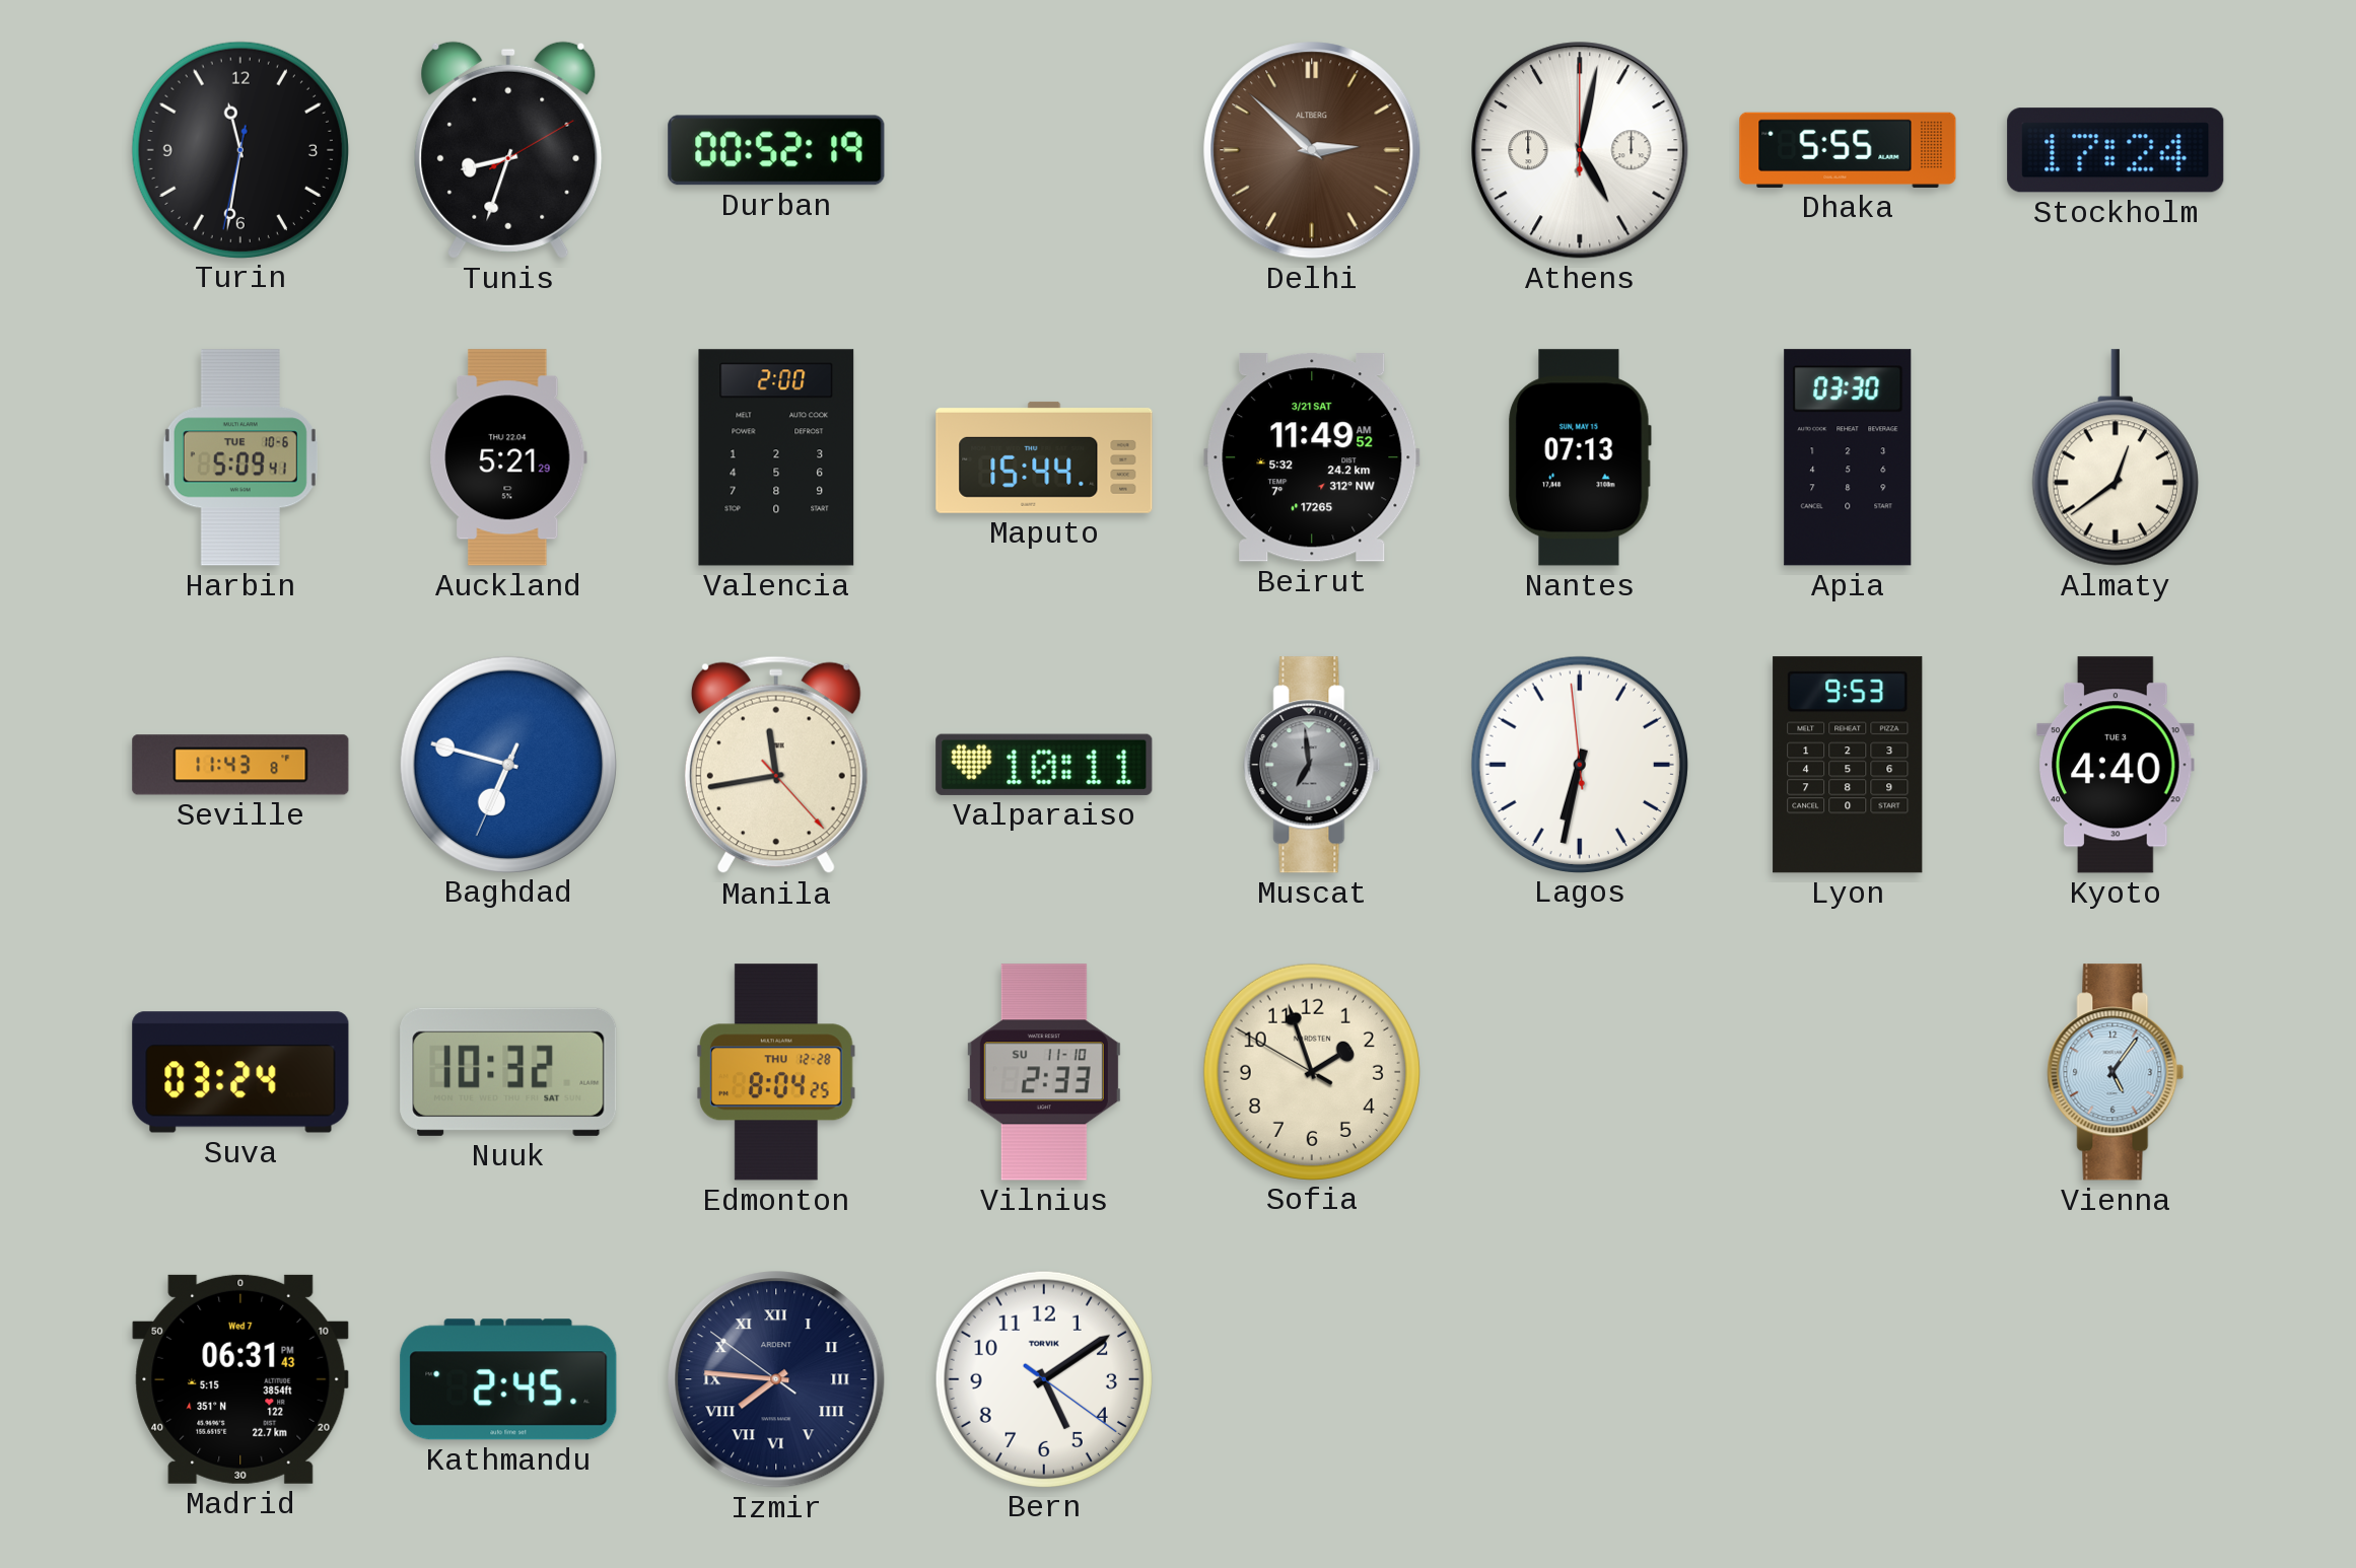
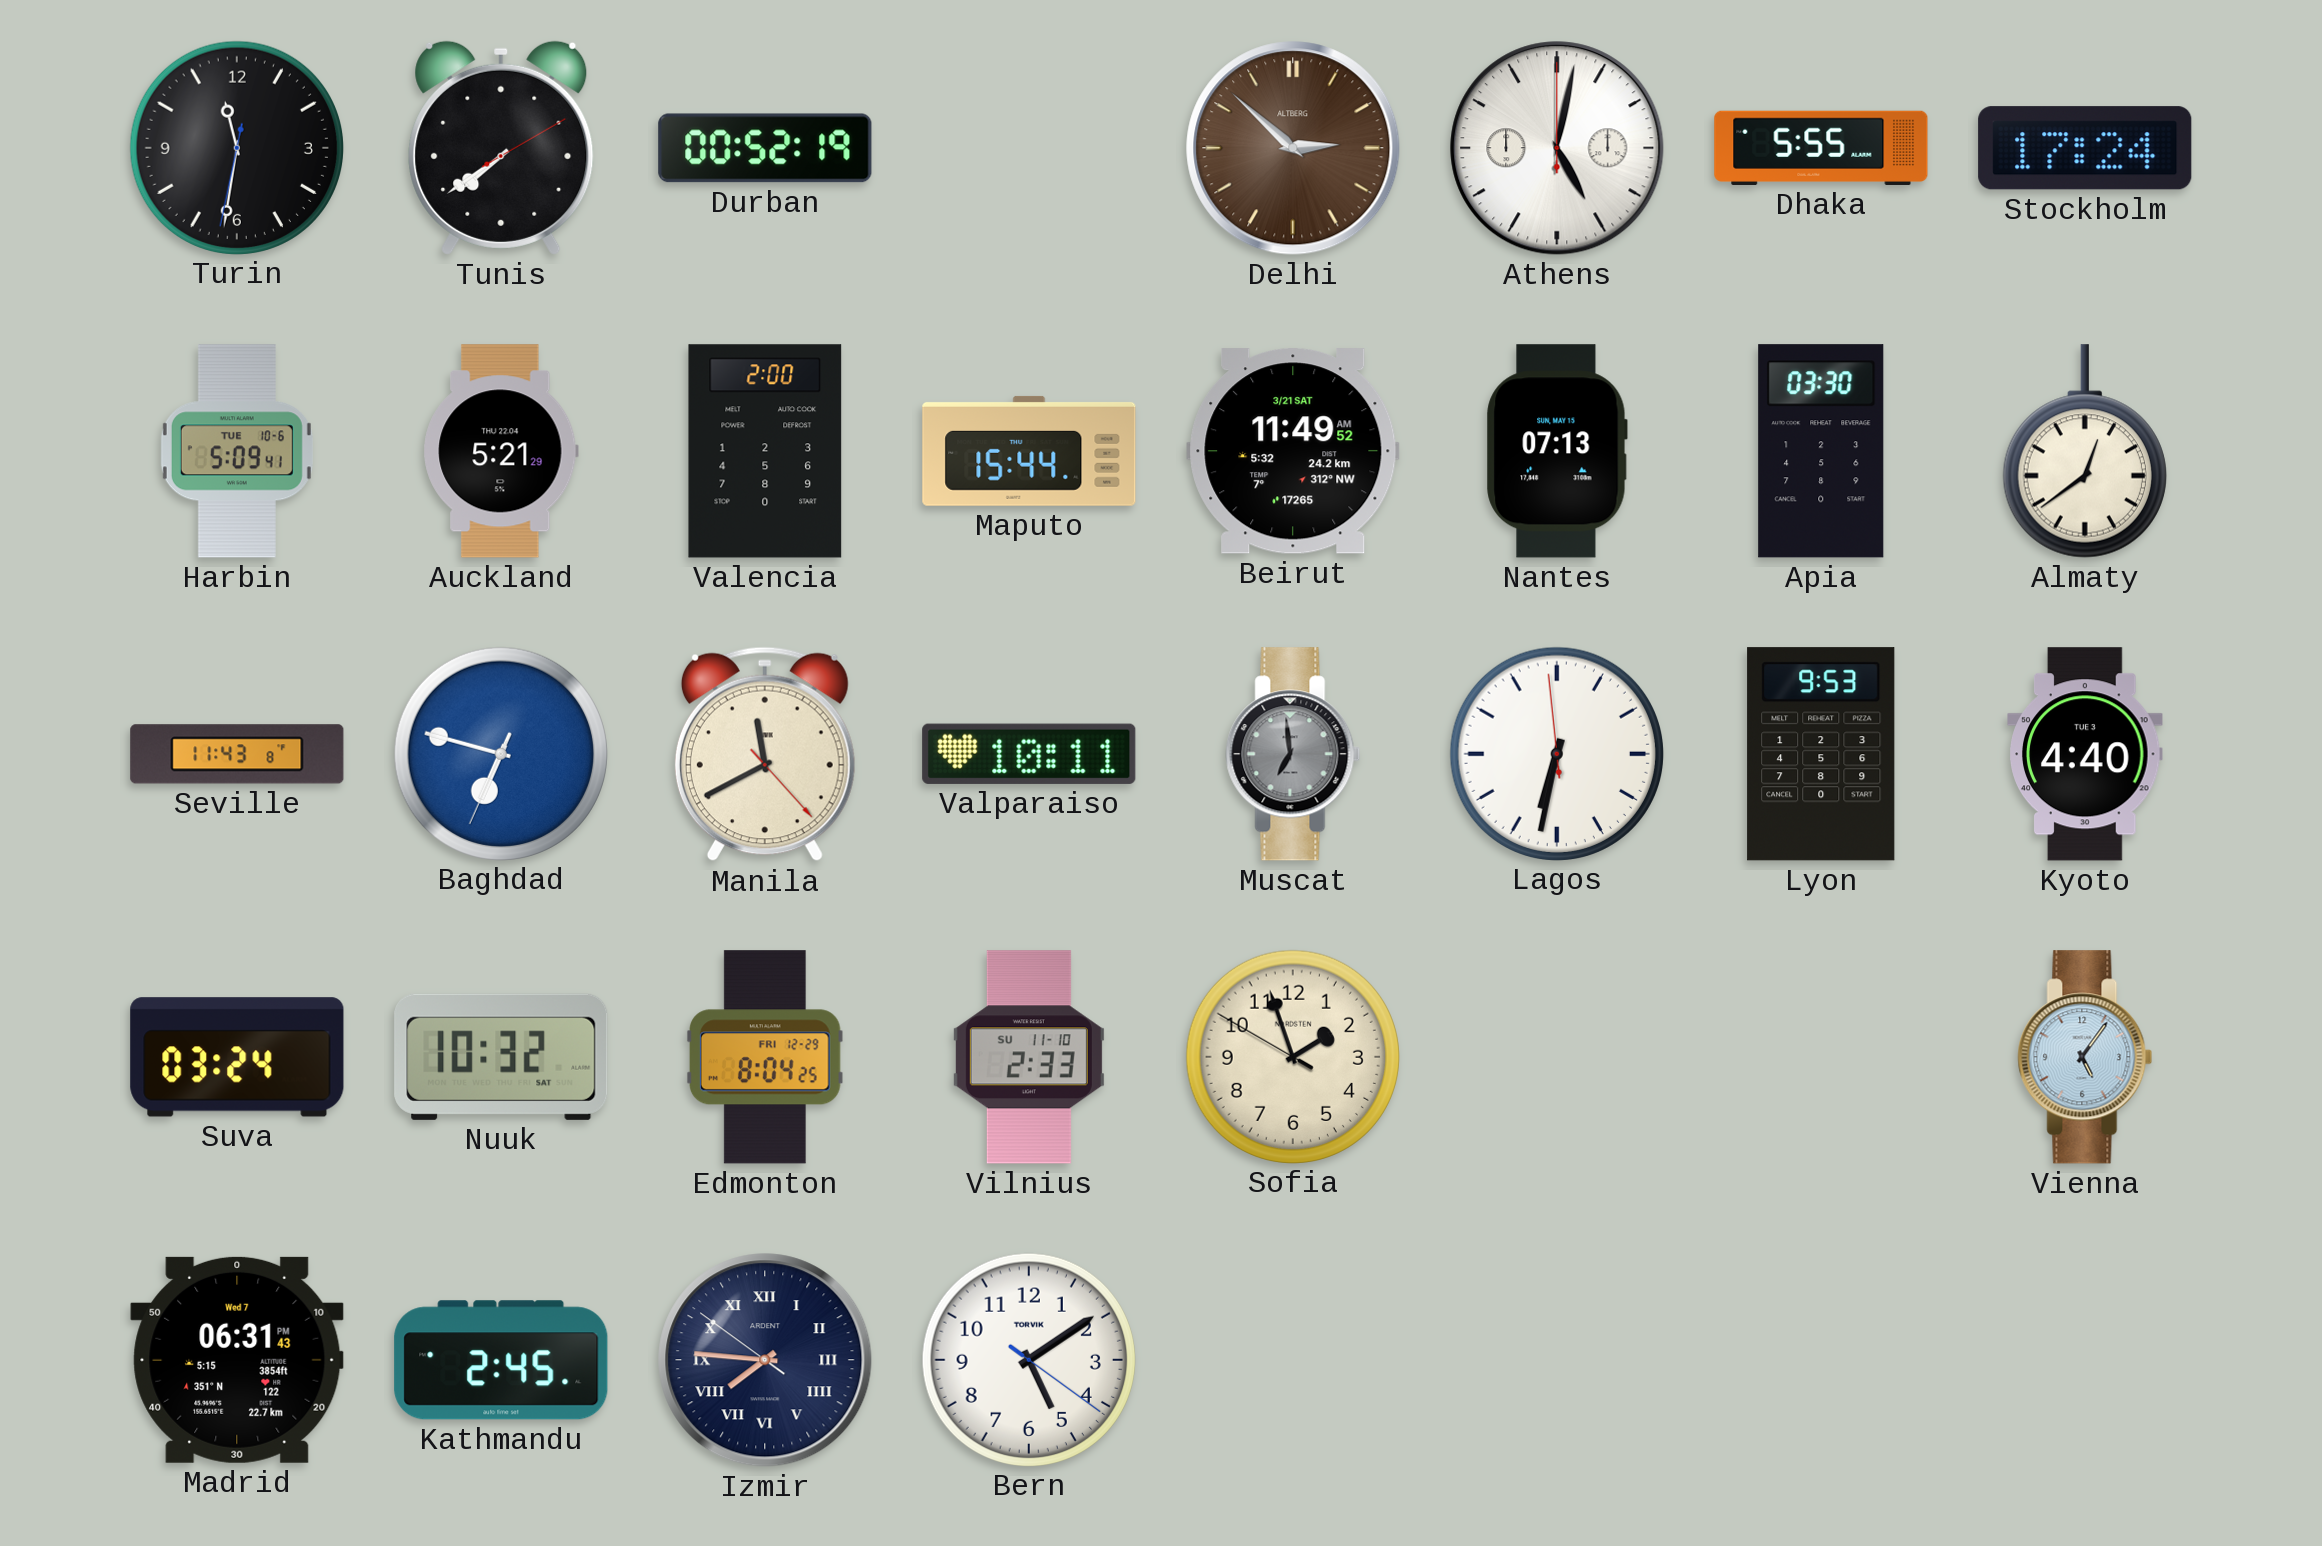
Tunis: 8:33 -> 7:39 (501, 148)
Manila: 11:43 -> 11:40 (765, 754)
Edmonton date: THU 12-28 -> FRI 12-29 (765, 1057)
